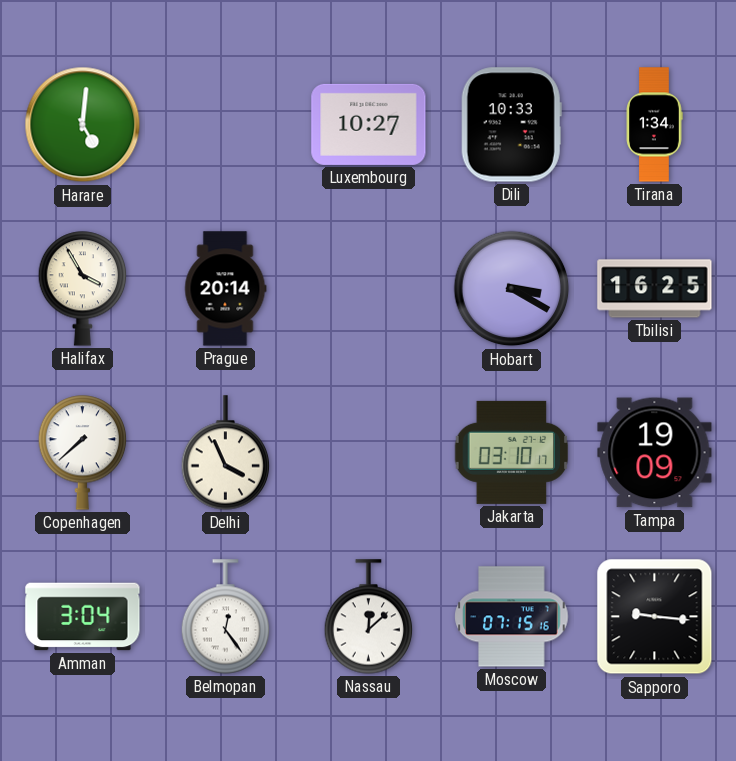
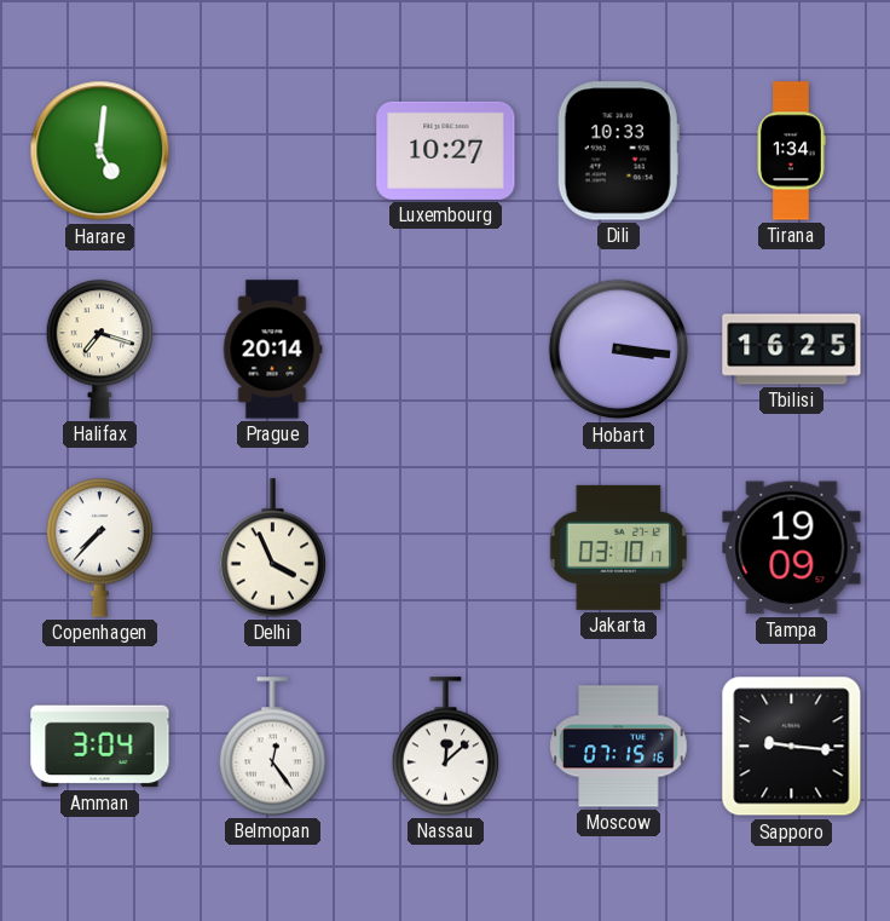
Halifax: 3:55 -> 7:18 (100, 350)
Hobart: 3:20 -> 3:16 (619, 350)
Copenhagen: 7:38 -> 7:37 (100, 548)
